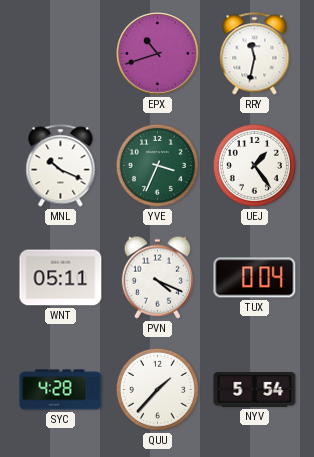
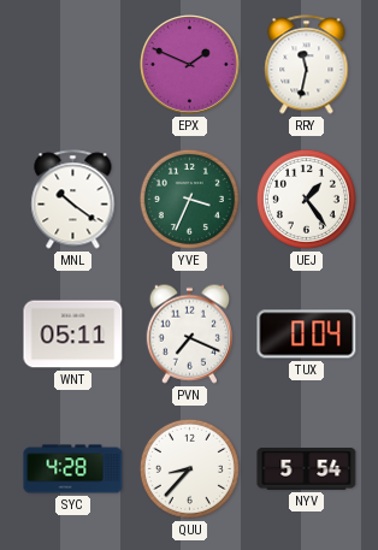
EPX: 10:42 -> 1:49 (190, 65)
MNL: 10:19 -> 10:21 (73, 200)
PVN: 4:19 -> 7:19 (189, 333)
QUU: 1:37 -> 8:37 (189, 468)
